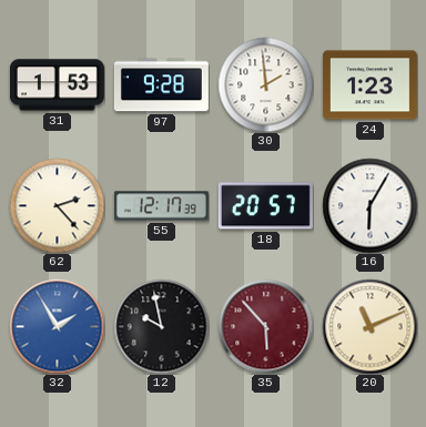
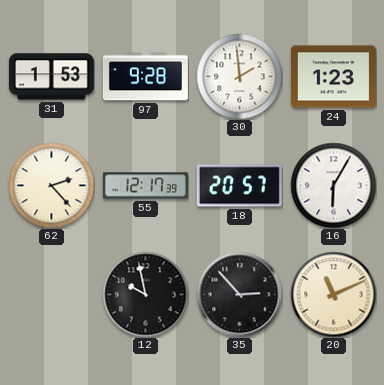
32: 1:55 -> none (57, 326)
35: 5:53 -> 2:53 (239, 294)
35 dial: burgundy -> black (239, 294)
